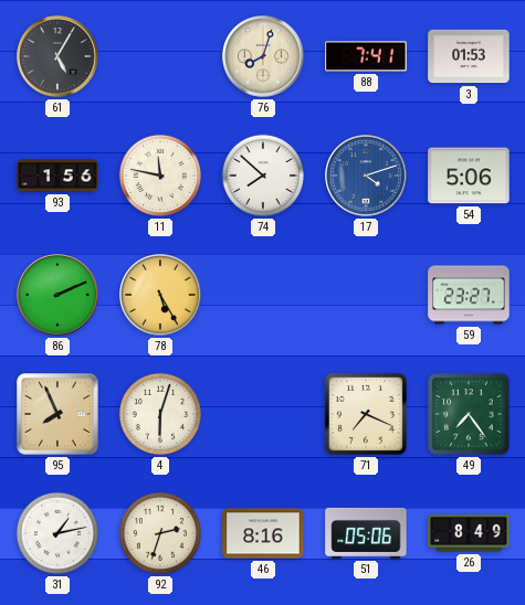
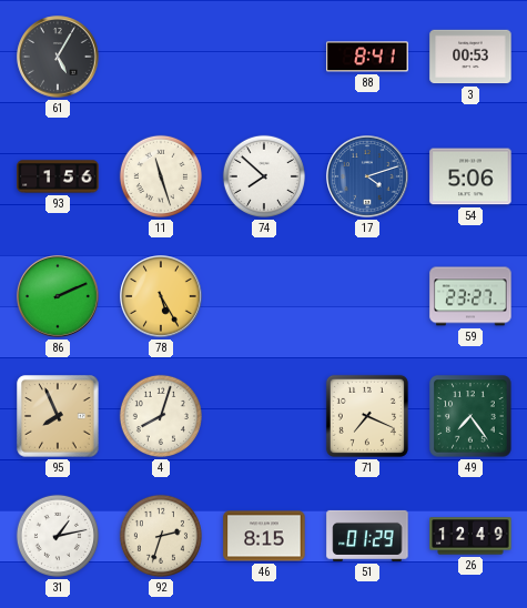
76: 8:03 -> none (263, 56)
88: 7:41 -> 8:41 (367, 57)
3: 01:53 -> 00:53 (470, 57)
11: 11:47 -> 11:27 (161, 176)
4: 6:03 -> 8:03 (161, 416)
46: 8:16 -> 8:15 (264, 536)
51: 05:06 -> 01:29 (367, 536)
26: 8:49 -> 12:49 (470, 536)
